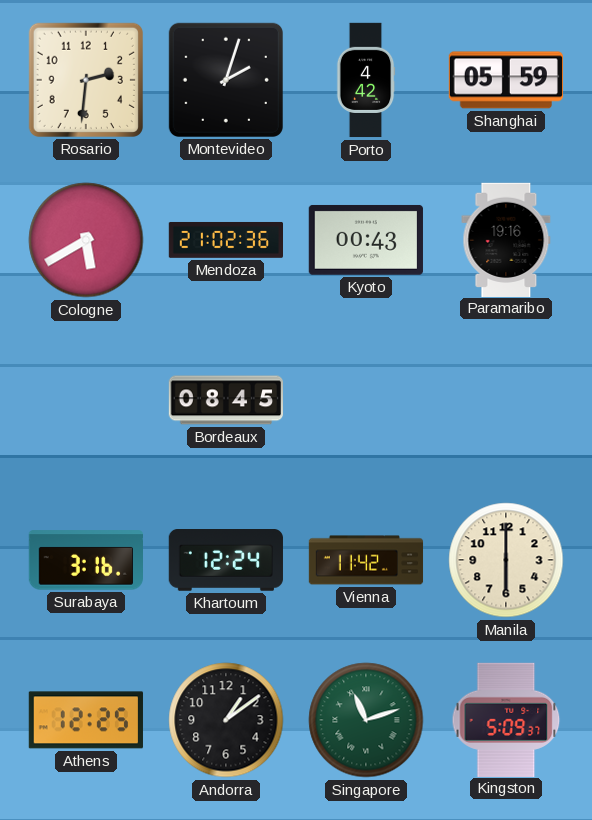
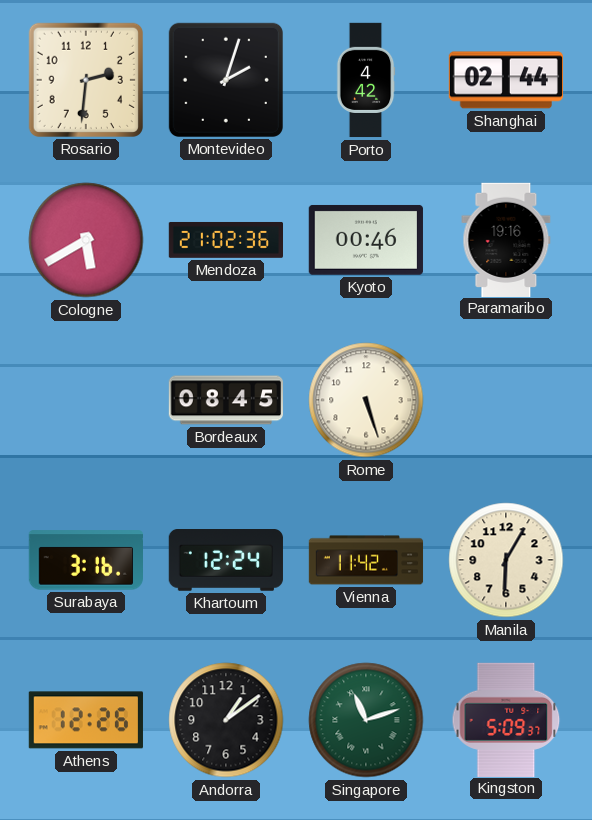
Shanghai: 05:59 -> 02:44 (505, 80)
Kyoto: 00:43 -> 00:46 (366, 240)
Rome: none -> 5:27 (366, 400)
Manila: 6:00 -> 6:05 (506, 560)
Athens: 12:25 -> 12:26 (86, 720)
